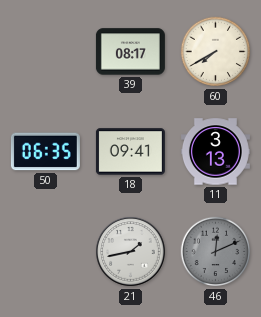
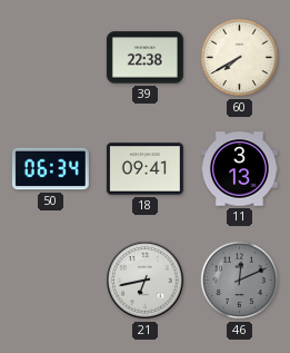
39: 08:17 -> 22:38 (144, 58)
50: 06:35 -> 06:34 (50, 169)
21: 1:43 -> 6:43 (146, 281)
